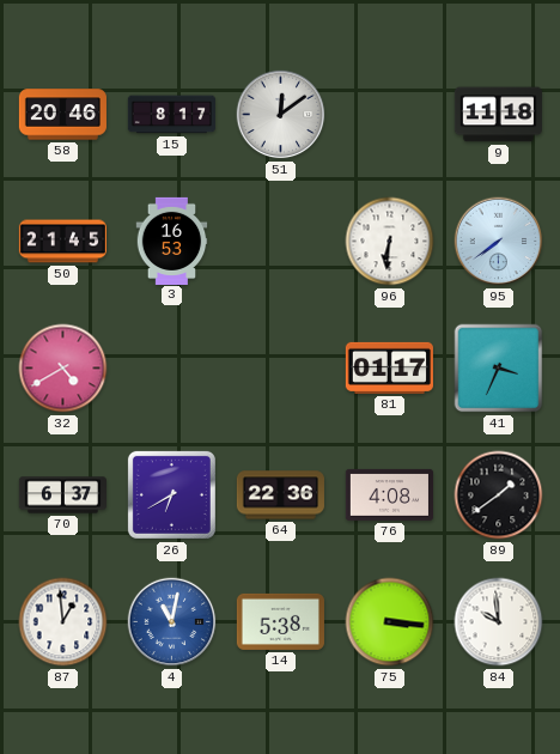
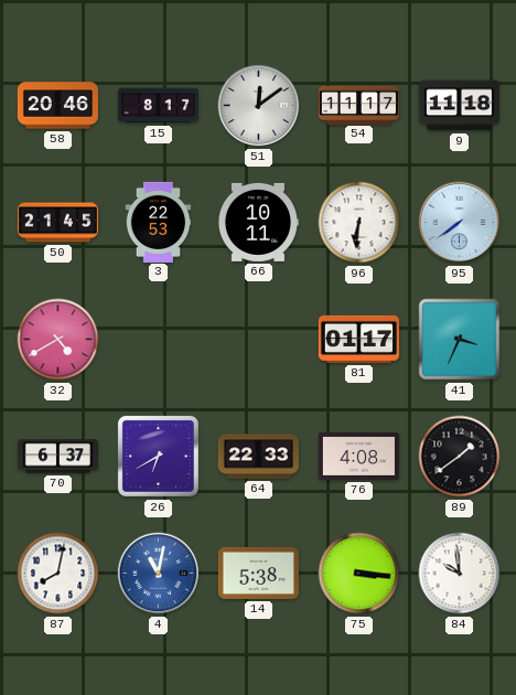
54: none -> 11:17 (358, 105)
3: 16:53 -> 22:53 (159, 222)
66: none -> 10:11 (258, 222)
64: 22:36 -> 22:33 (258, 457)
87: 12:59 -> 8:02 (58, 574)
